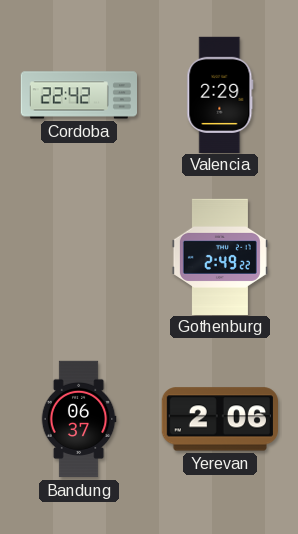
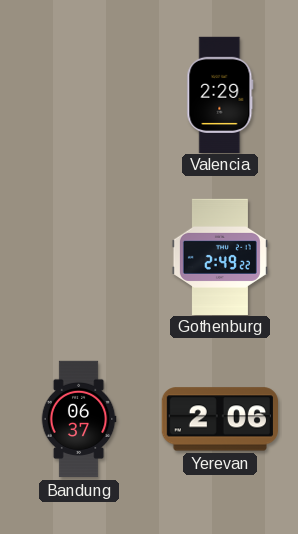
Cordoba: 22:42 -> none (78, 95)
